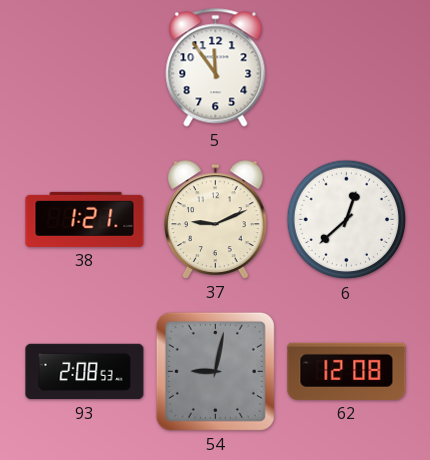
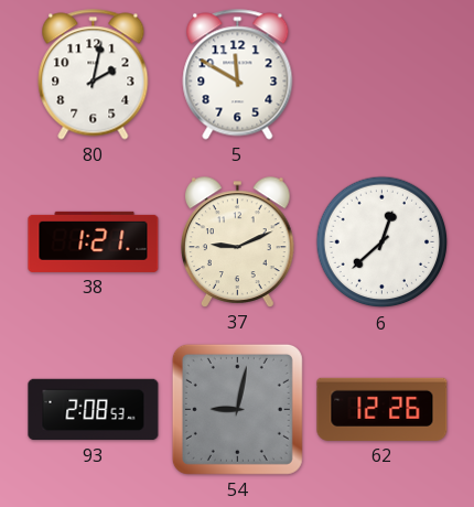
80: none -> 2:02 (94, 75)
5: 11:54 -> 11:50 (238, 75)
62: 12:08 -> 12:26 (383, 409)
